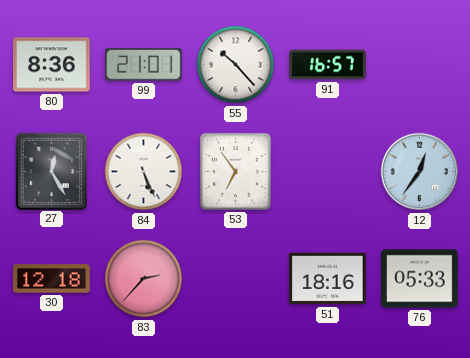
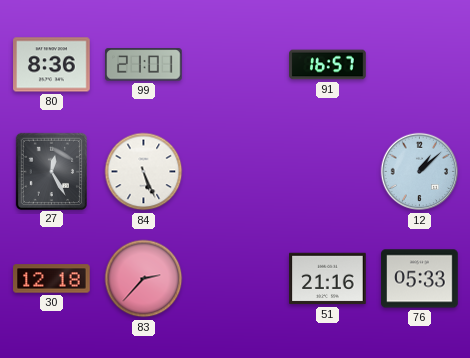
55: 10:23 -> none (236, 65)
53: 6:54 -> none (235, 171)
12: 12:36 -> 1:08 (420, 172)
51: 18:16 -> 21:16 (328, 279)
